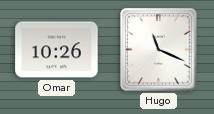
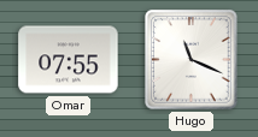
Omar: 10:26 -> 07:55 (69, 60)
